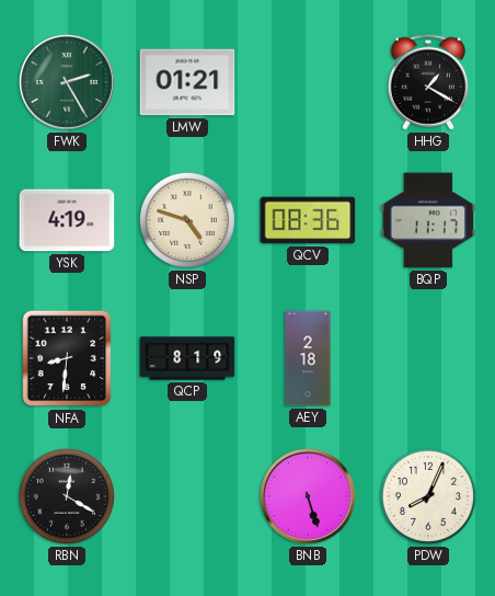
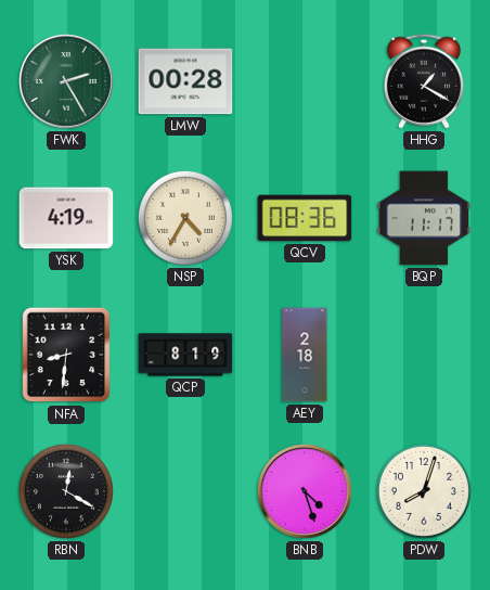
LMW: 01:21 -> 00:28 (185, 81)
NSP: 4:48 -> 4:35 (185, 218)
BNB: 5:27 -> 4:27 (305, 491)
PDW: 8:04 -> 8:03 (424, 491)
